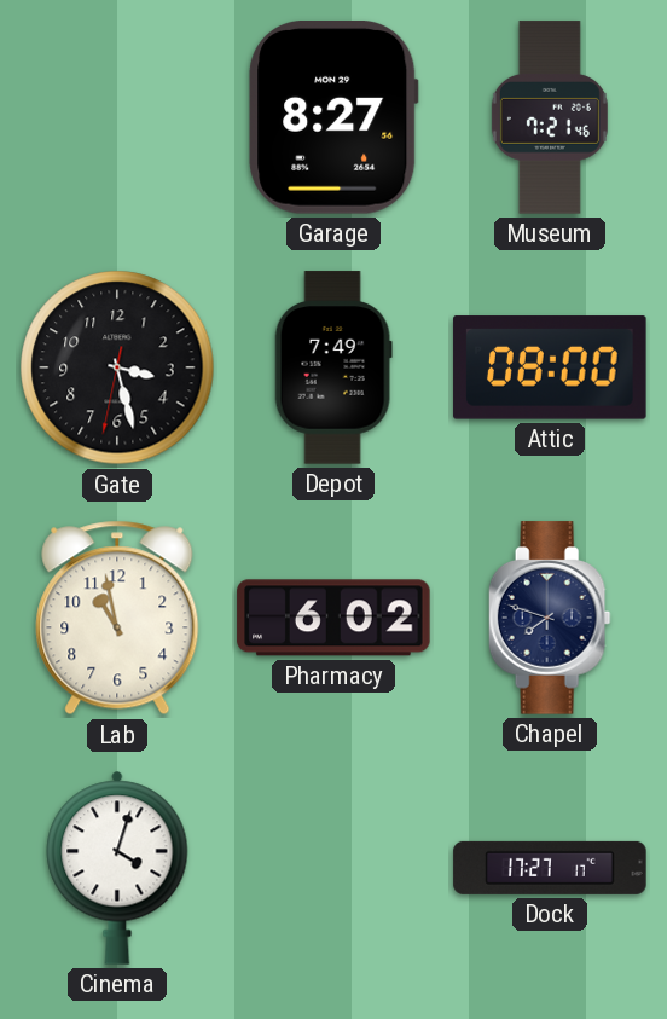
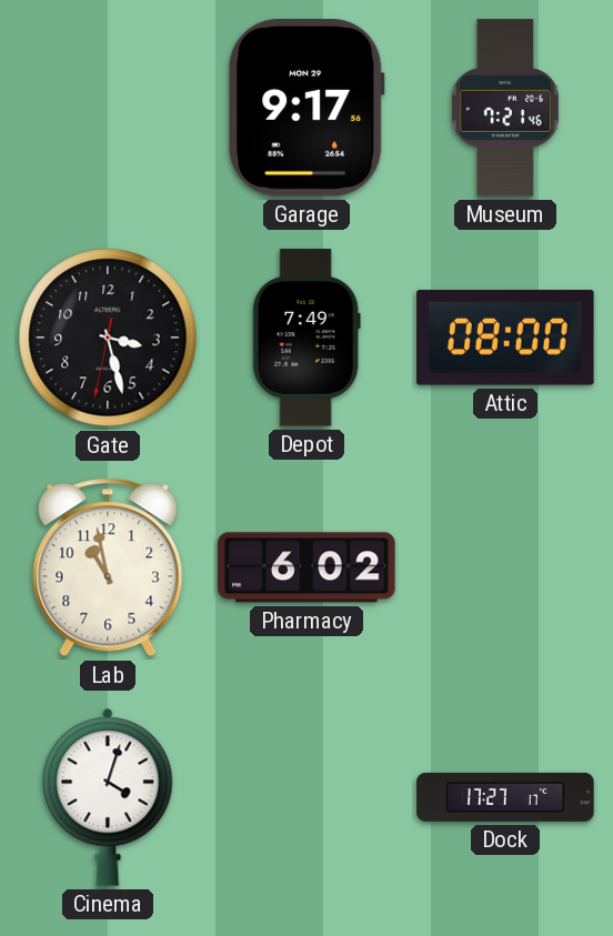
Garage: 8:27 -> 9:17 (306, 109)
Chapel: 7:48 -> none (550, 618)
